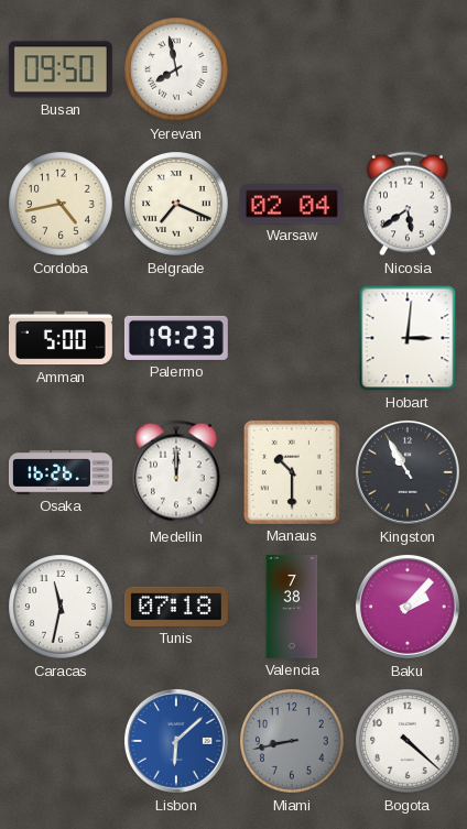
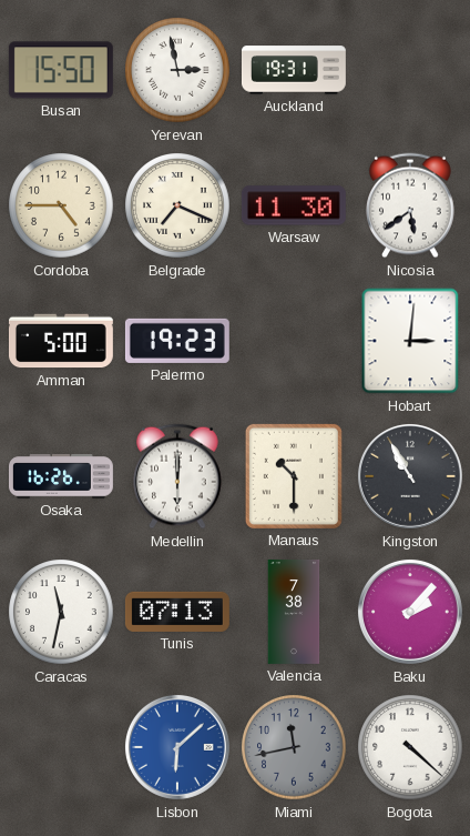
Busan: 09:50 -> 15:50 (61, 70)
Yerevan: 7:58 -> 2:58 (177, 70)
Auckland: none -> 19:31 (294, 70)
Cordoba: 4:43 -> 4:45 (61, 205)
Warsaw: 02:04 -> 11:30 (294, 205)
Medellin: 12:00 -> 6:00 (177, 476)
Tunis: 07:18 -> 07:13 (177, 612)
Miami: 8:43 -> 11:43 (294, 747)
